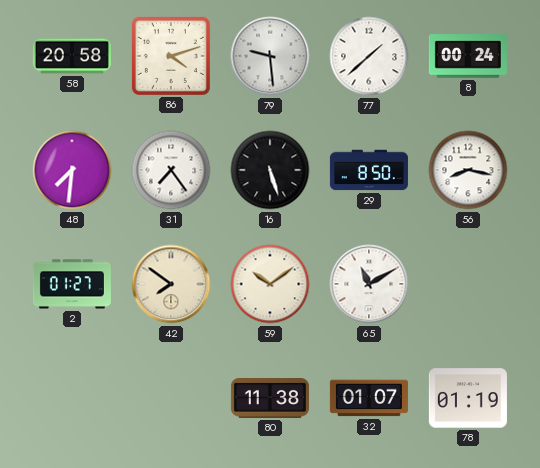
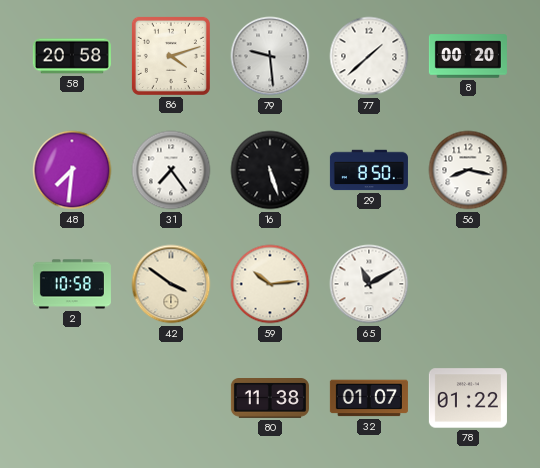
8: 00:24 -> 00:20 (468, 56)
2: 01:27 -> 10:58 (72, 284)
42: 7:51 -> 3:51 (171, 284)
59: 10:09 -> 10:14 (270, 284)
78: 01:19 -> 01:22 (468, 398)
